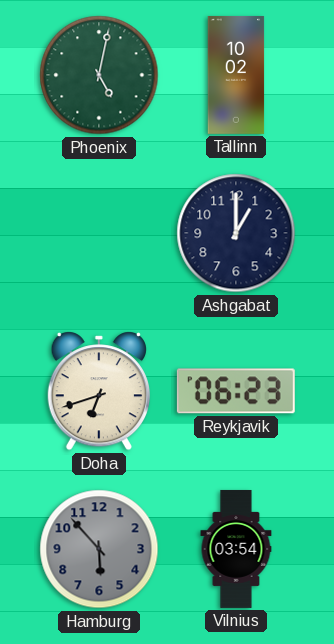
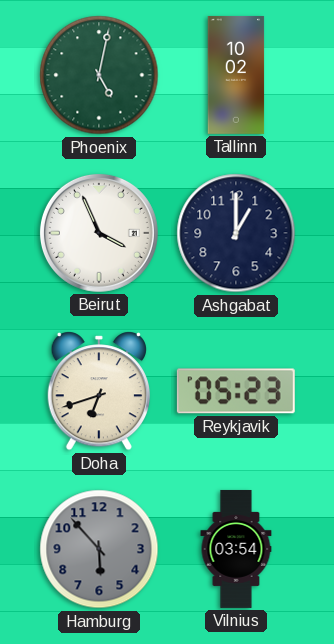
Beirut: none -> 3:56 (99, 233)
Reykjavik: 06:23 -> 05:23 (236, 391)
